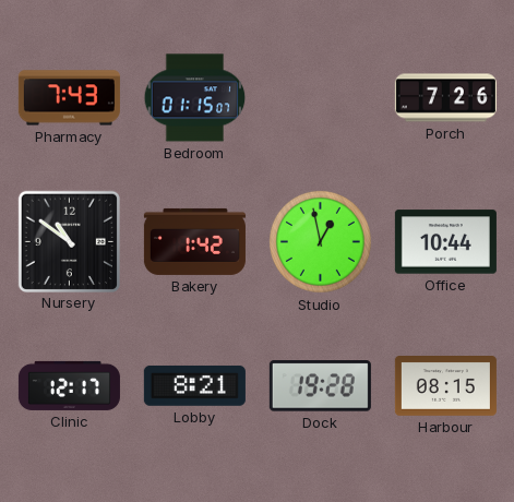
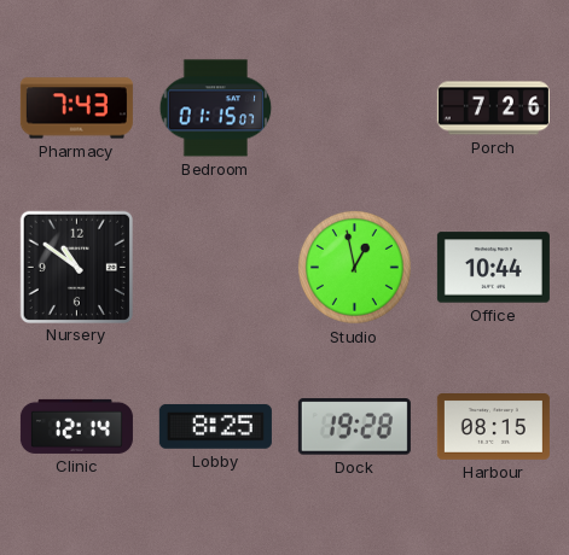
Bakery: 1:42 -> none (194, 241)
Clinic: 12:17 -> 12:14 (76, 426)
Lobby: 8:21 -> 8:25 (215, 426)
